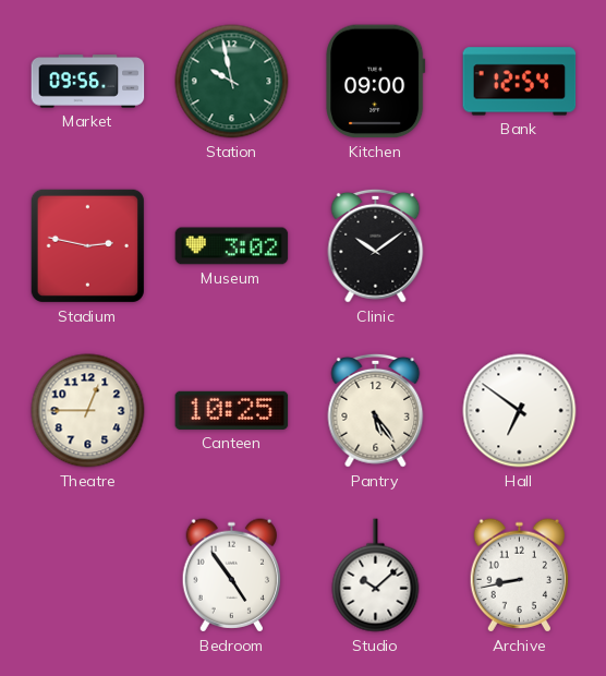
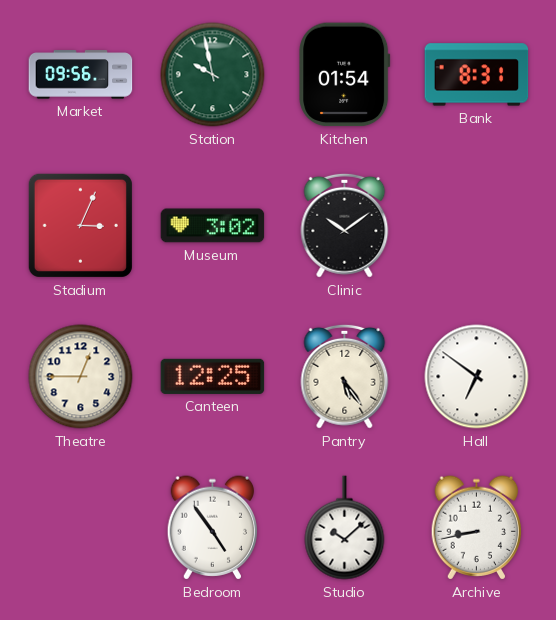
Kitchen: 09:00 -> 01:54 (345, 75)
Bank: 12:54 -> 8:31 (477, 75)
Stadium: 2:47 -> 3:04 (80, 225)
Canteen: 10:25 -> 12:25 (213, 376)
